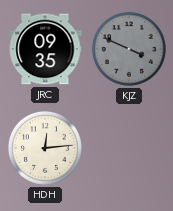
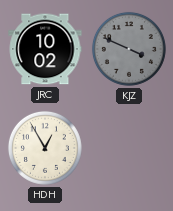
JRC: 09:35 -> 10:02 (45, 49)
HDH: 12:14 -> 12:55 (45, 148)
